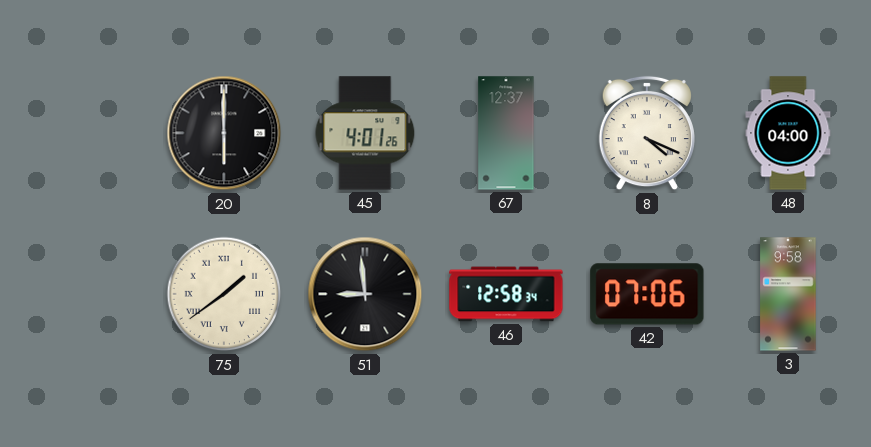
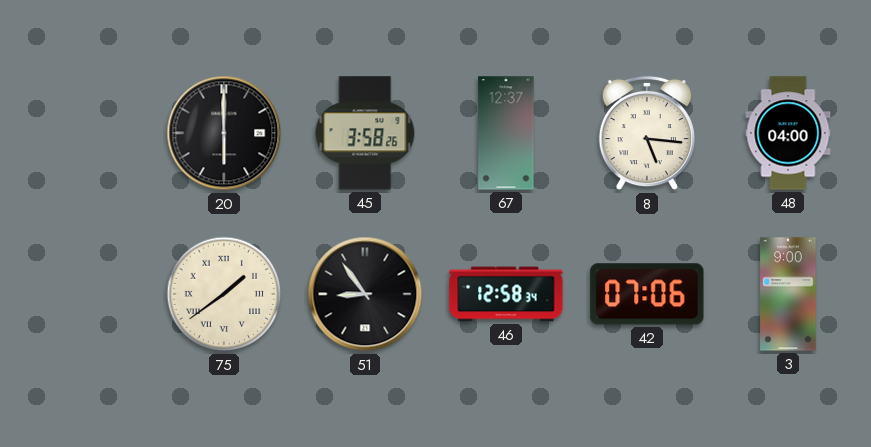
45: 4:01 -> 3:58 (365, 133)
8: 4:19 -> 5:16 (647, 133)
51: 8:59 -> 8:54 (365, 294)
3: 9:58 -> 9:00 (788, 294)
